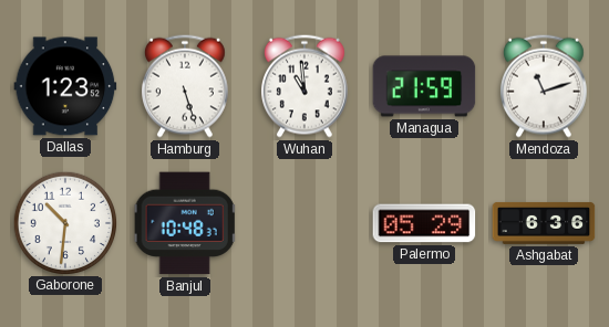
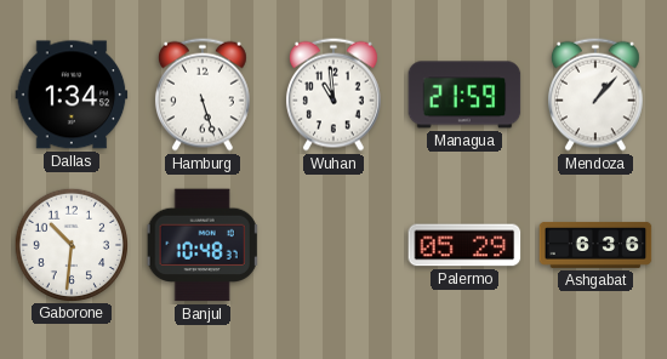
Dallas: 1:23 -> 1:34 (72, 95)
Mendoza: 11:12 -> 1:07 (595, 95)
